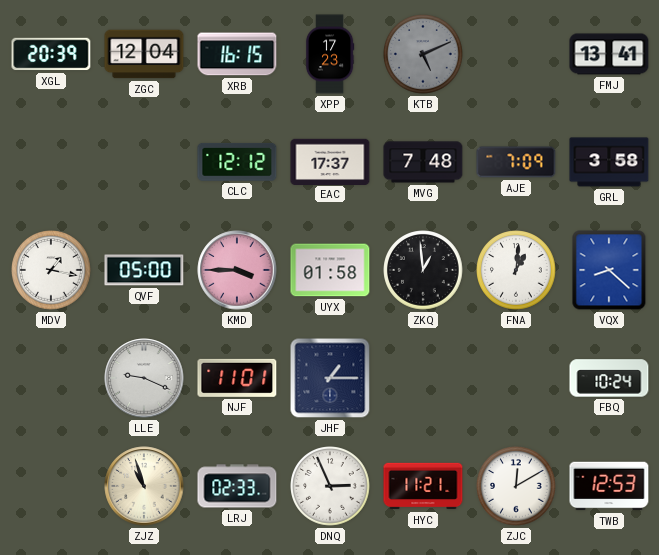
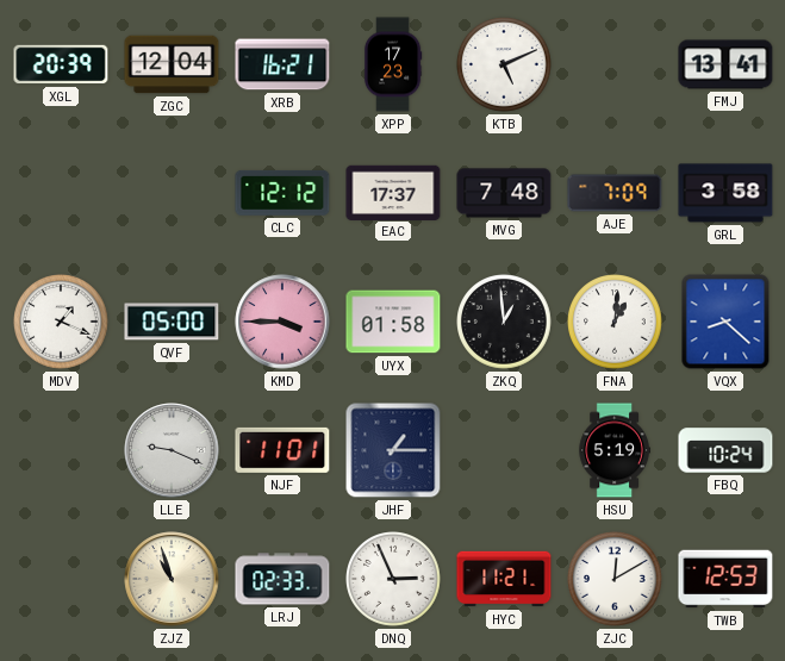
XRB: 16:15 -> 16:21 (282, 64)
KTB dial: grey -> white (504, 64)
MDV: 1:17 -> 1:19 (61, 322)
HSU: none -> 5:19 (615, 450)
